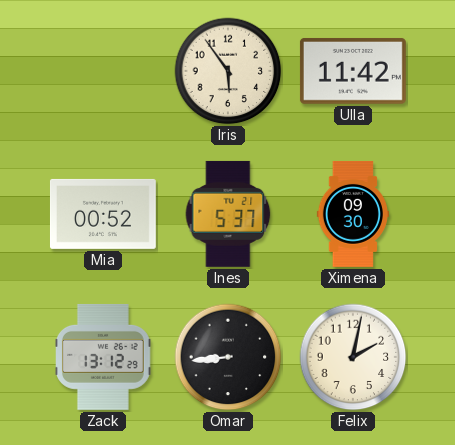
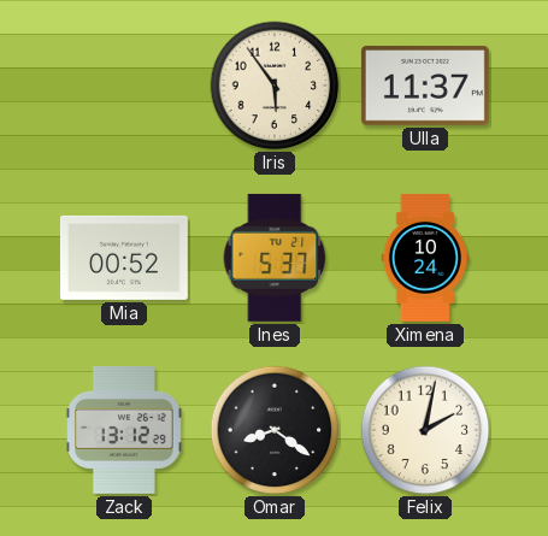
Ulla: 11:42 -> 11:37 (425, 86)
Ximena: 09:30 -> 10:24 (425, 258)
Omar: 8:44 -> 8:21 (275, 430)
